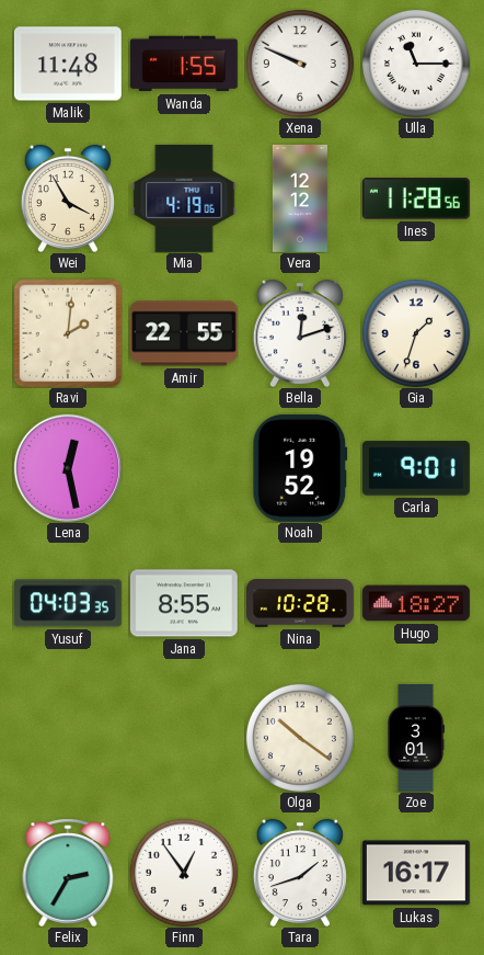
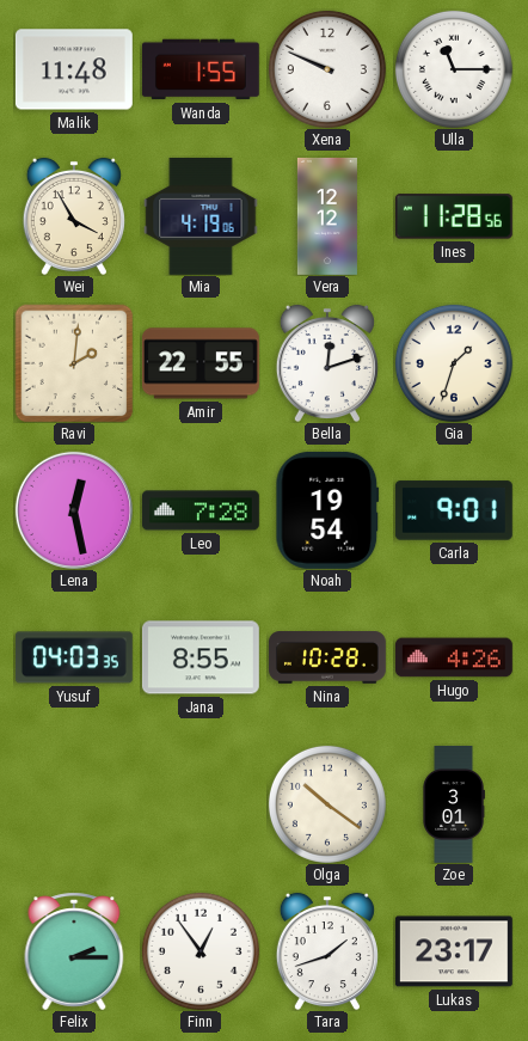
Leo: none -> 7:28 (201, 510)
Noah: 19:52 -> 19:54 (327, 510)
Hugo: 18:27 -> 4:26 (454, 657)
Felix: 2:35 -> 2:15 (74, 951)
Lukas: 16:17 -> 23:17 (454, 951)
